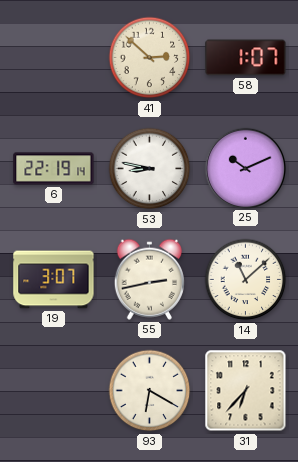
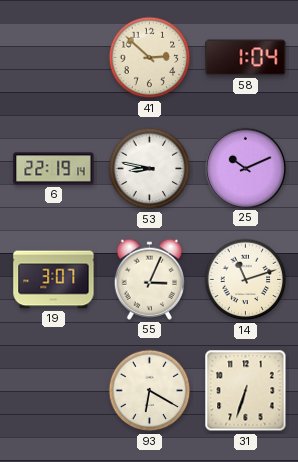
58: 1:07 -> 1:04 (246, 58)
55: 2:43 -> 3:04 (149, 279)
14: 11:08 -> 11:12 (246, 280)
31: 6:37 -> 6:33 (246, 391)
